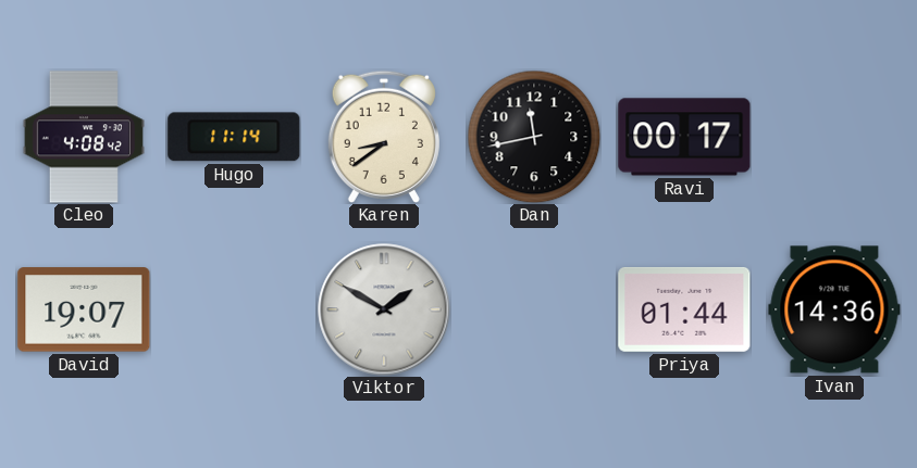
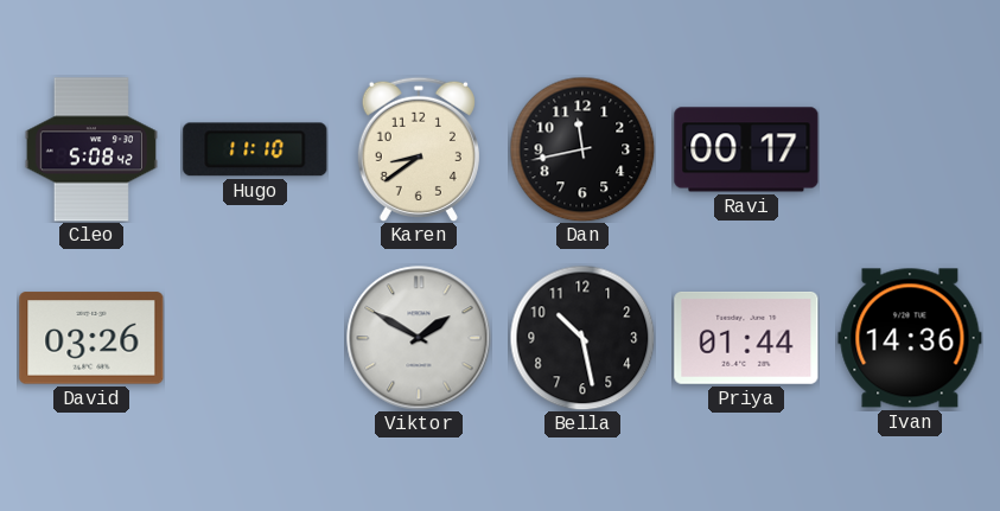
Cleo: 4:08 -> 5:08 (91, 149)
Hugo: 11:14 -> 11:10 (255, 149)
David: 19:07 -> 03:26 (91, 338)
Bella: none -> 10:28 (582, 338)
